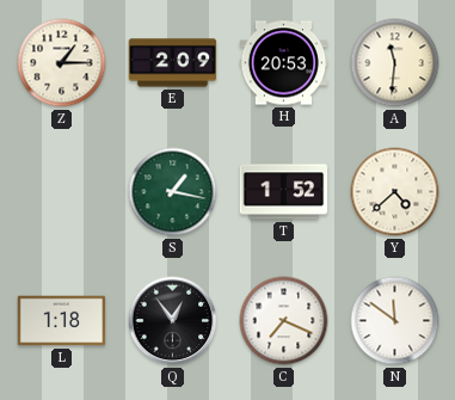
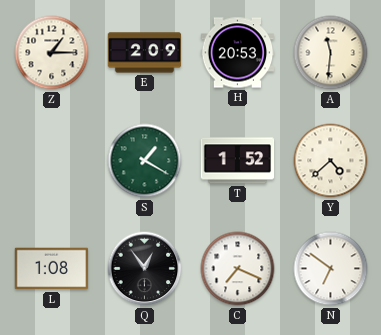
S: 1:17 -> 1:20 (145, 161)
L: 1:18 -> 1:08 (52, 269)
N: 11:51 -> 6:51 (331, 269)
